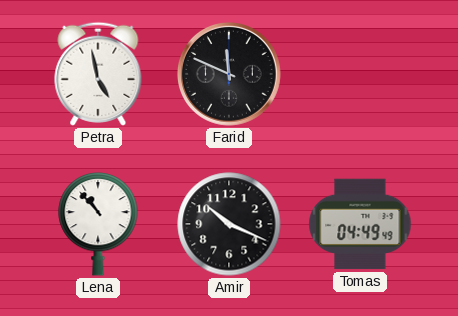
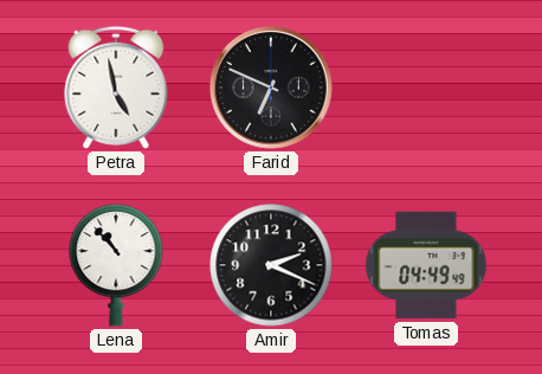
Farid: 11:49 -> 6:49 (272, 89)
Amir: 10:19 -> 2:19 (271, 265)
